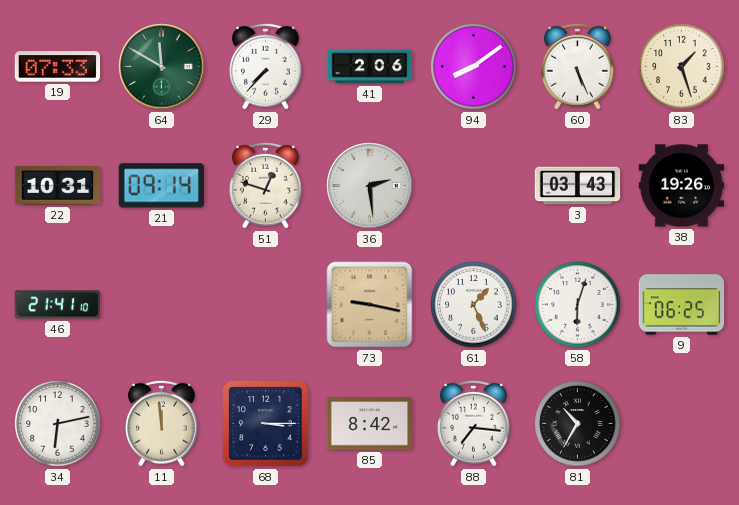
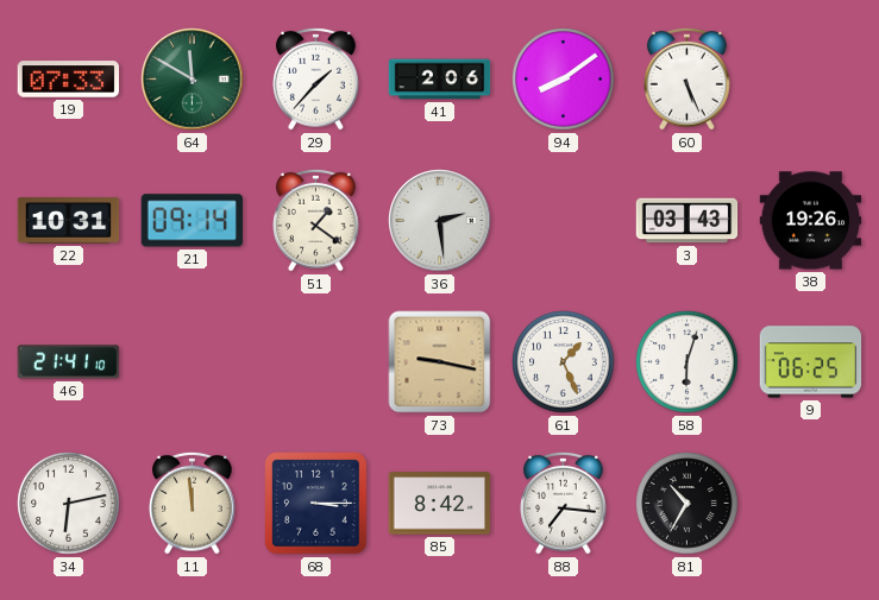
29: 7:37 -> 1:37 (316, 78)
83: 1:27 -> none (682, 67)
51: 12:48 -> 1:21 (316, 220)
